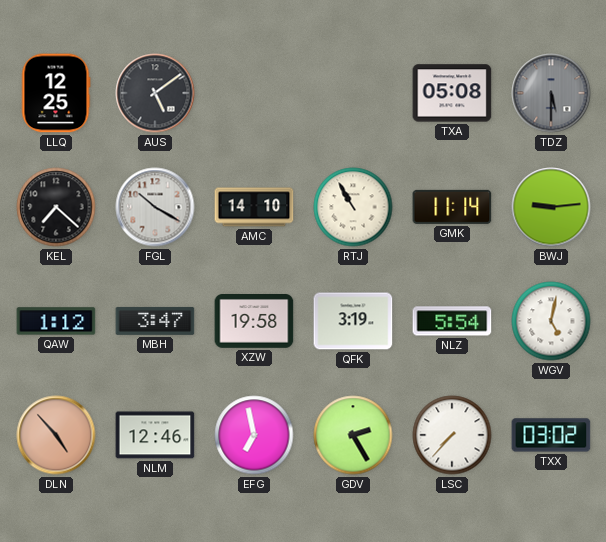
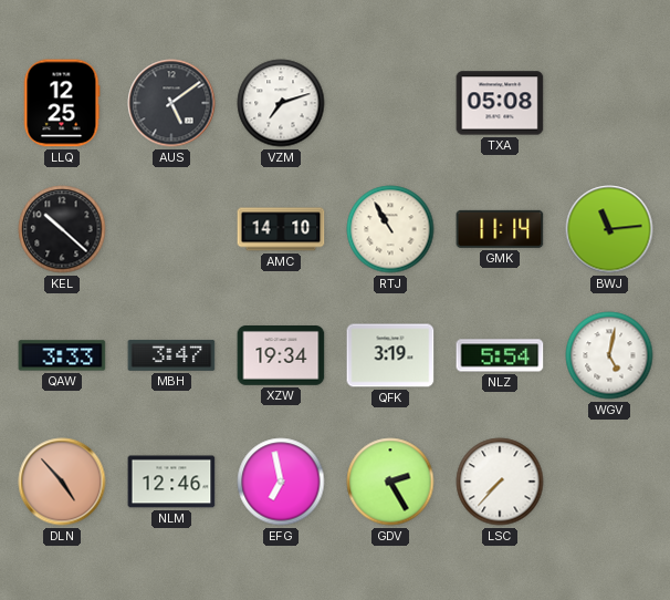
VZM: none -> 7:12 (281, 103)
TDZ: 5:30 -> none (551, 93)
KEL: 7:22 -> 10:22 (62, 229)
FGL: 10:20 -> none (155, 207)
BWJ: 9:14 -> 11:14 (609, 229)
QAW: 1:12 -> 3:33 (62, 355)
XZW: 19:58 -> 19:34 (281, 356)
TXX: 03:02 -> none (551, 435)
